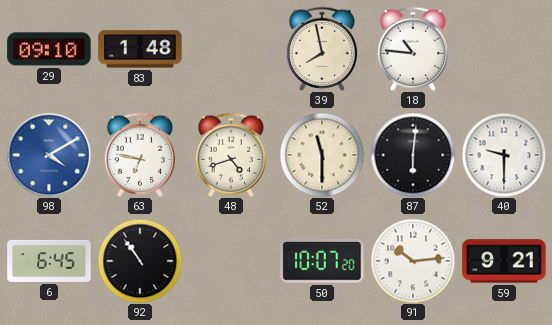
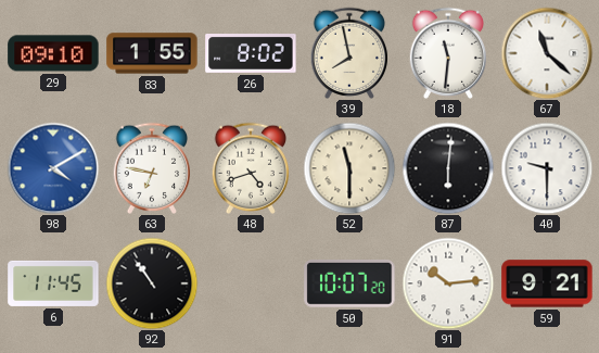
83: 1:48 -> 1:55 (152, 53)
26: none -> 8:02 (251, 54)
18: 10:46 -> 11:31 (448, 53)
67: none -> 11:22 (547, 53)
6: 6:45 -> 11:45 (53, 283)
